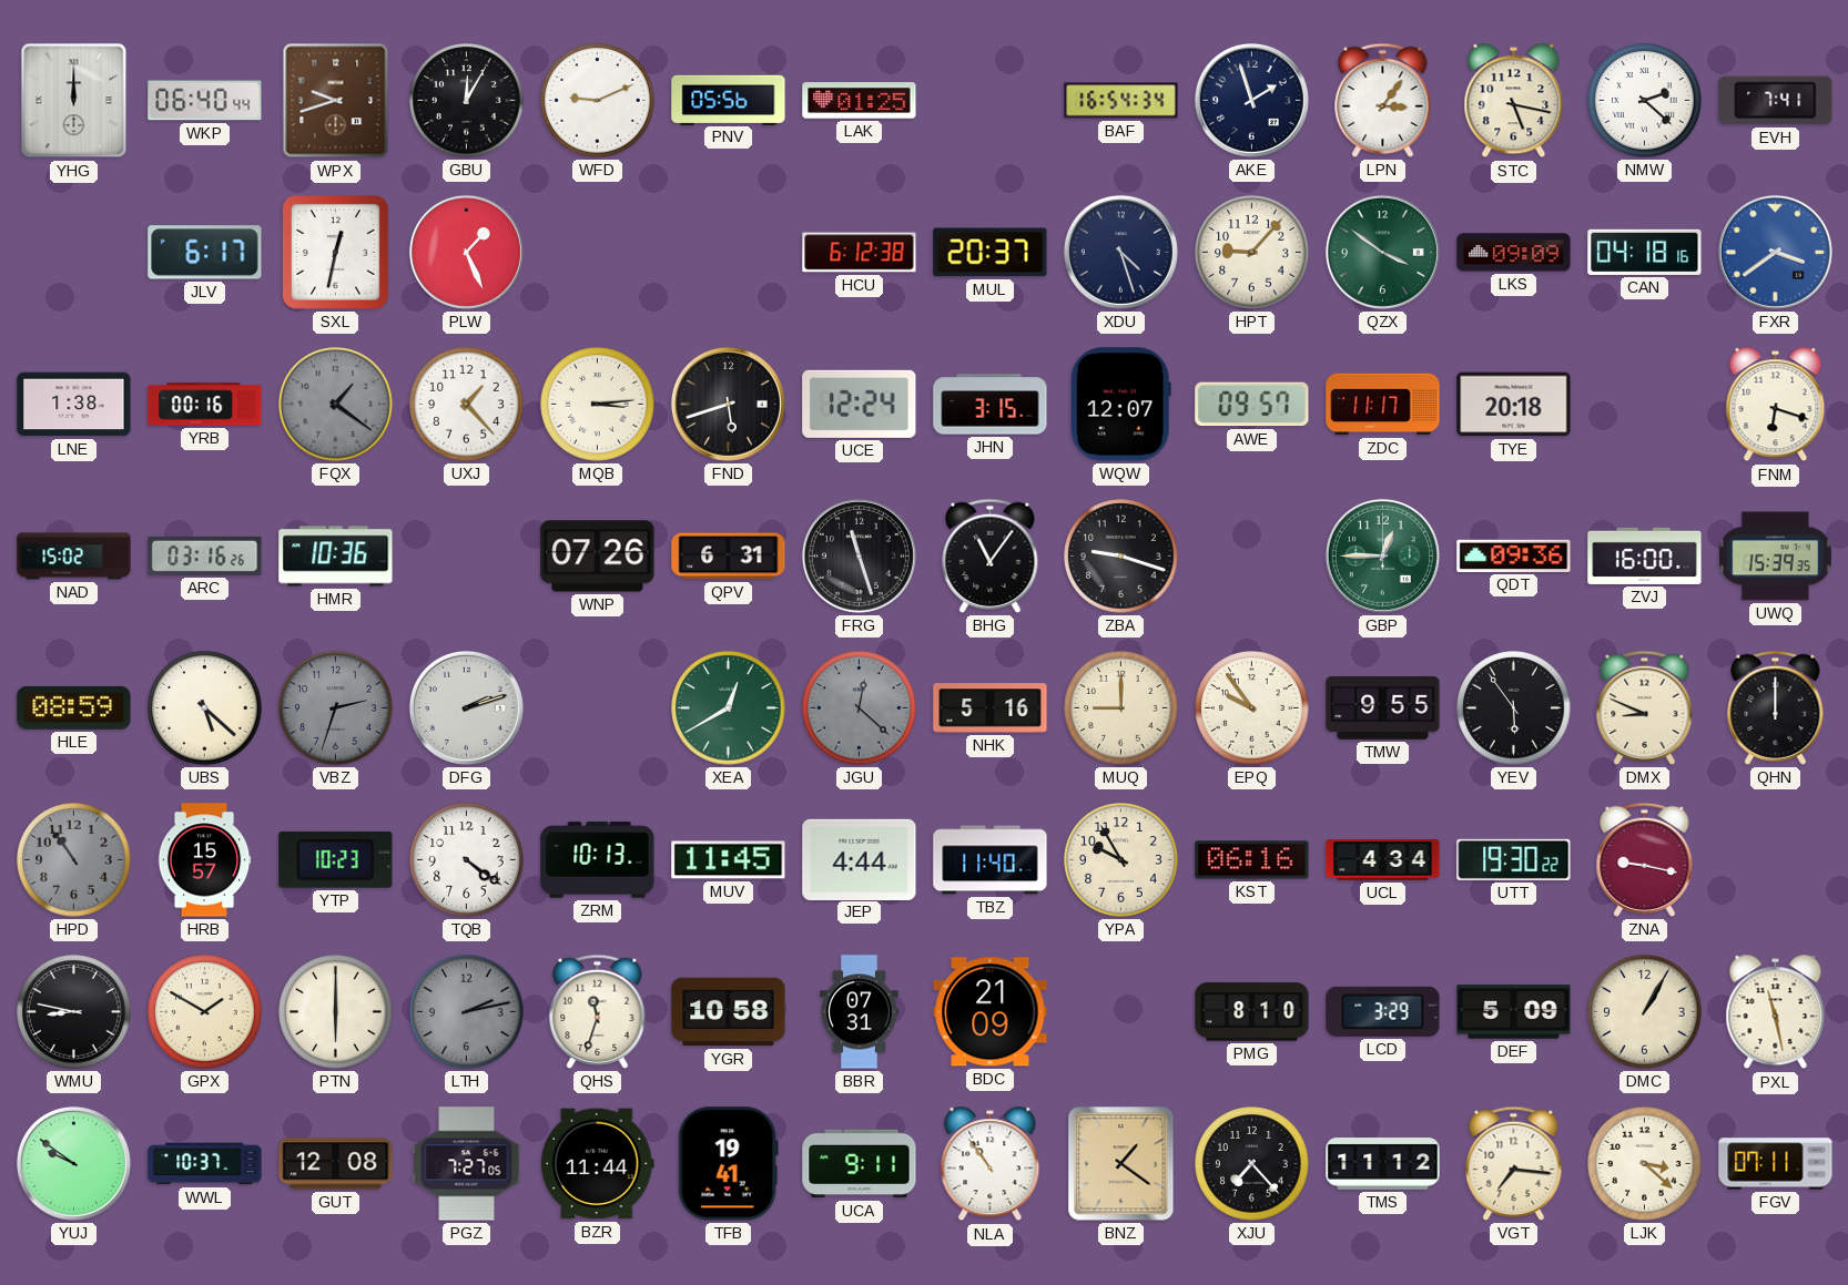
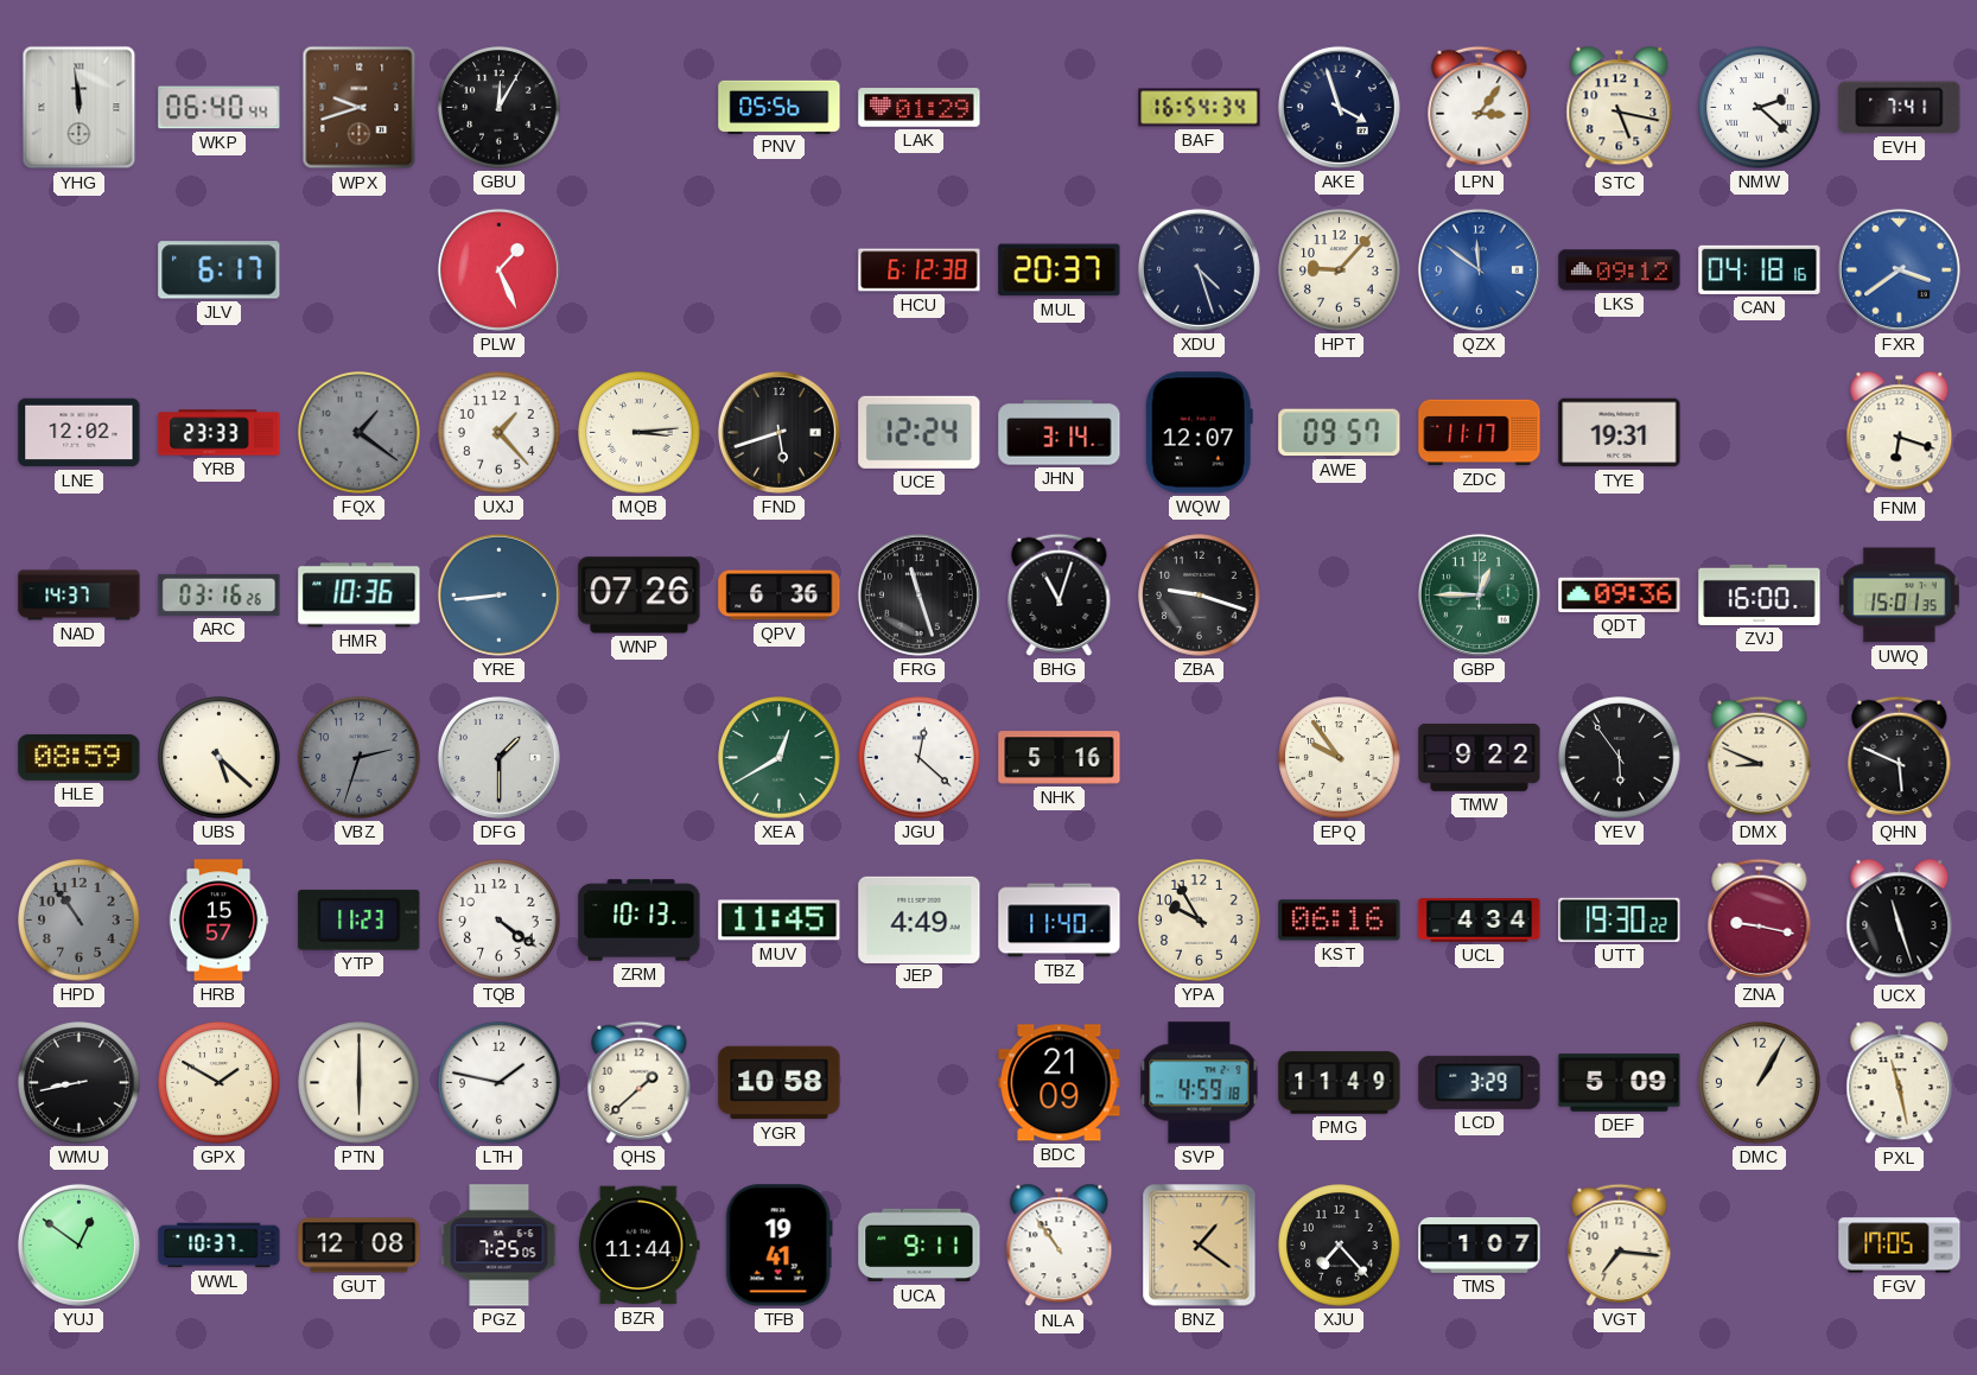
YHG: 12:00 -> 11:59 (80, 108)
WFD: 9:11 -> none (598, 101)
LAK: 01:25 -> 01:29 (920, 108)
AKE: 1:57 -> 3:57 (1339, 107)
SXL: 12:32 -> none (336, 253)
QZX: 3:51 -> 11:51 (1479, 269)
QZX dial: green -> blue (1479, 269)
LKS: 09:09 -> 09:12 (1620, 270)
LNE: 1:38 -> 12:02 (80, 433)
YRB: 00:16 -> 23:33 (220, 433)
JHN: 3:15 -> 3:14 (1060, 433)
TYE: 20:18 -> 19:31 (1620, 433)
NAD: 15:02 -> 14:37 (80, 596)
YRE: none -> 8:44 (498, 594)
QPV: 6:31 -> 6:36 (780, 596)
BHG: 11:06 -> 11:03 (1060, 594)
UWQ: 15:39 -> 15:01 (1899, 596)
DFG: 2:12 -> 1:30 (498, 757)
JGU dial: grey -> white (920, 758)
MUQ: 9:00 -> none (1121, 708)
TMW: 9:55 -> 9:22 (1480, 757)
QHN: 12:00 -> 5:49 (1900, 757)
YTP: 10:23 -> 11:23 (360, 919)
JEP: 4:44 -> 4:49 (920, 919)
UCX: none -> 11:27 (1900, 921)
WMU: 8:47 -> 8:43 (80, 1083)
LTH: 2:13 -> 1:47 (500, 1083)
LTH dial: grey -> white (500, 1083)
QHS: 11:33 -> 1:38 (640, 1082)
BBR: 07:31 -> none (859, 1012)
SVP: none -> 4:59 (1200, 1083)
PMG: 8:10 -> 11:49 (1340, 1083)
YUJ: 9:51 -> 12:51 (78, 1244)
PGZ: 7:27 -> 7:25 (500, 1246)
TMS: 11:12 -> 1:07 (1480, 1246)
LJK: 3:22 -> none (1645, 1164)
FGV: 07:11 -> 17:05 (1900, 1246)
